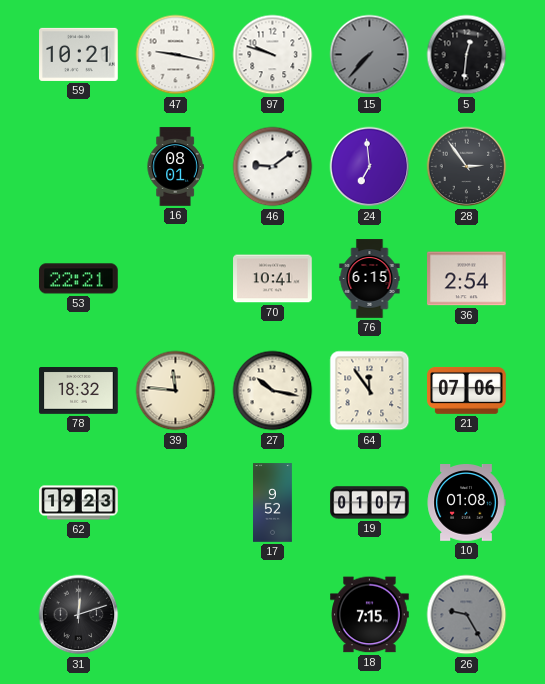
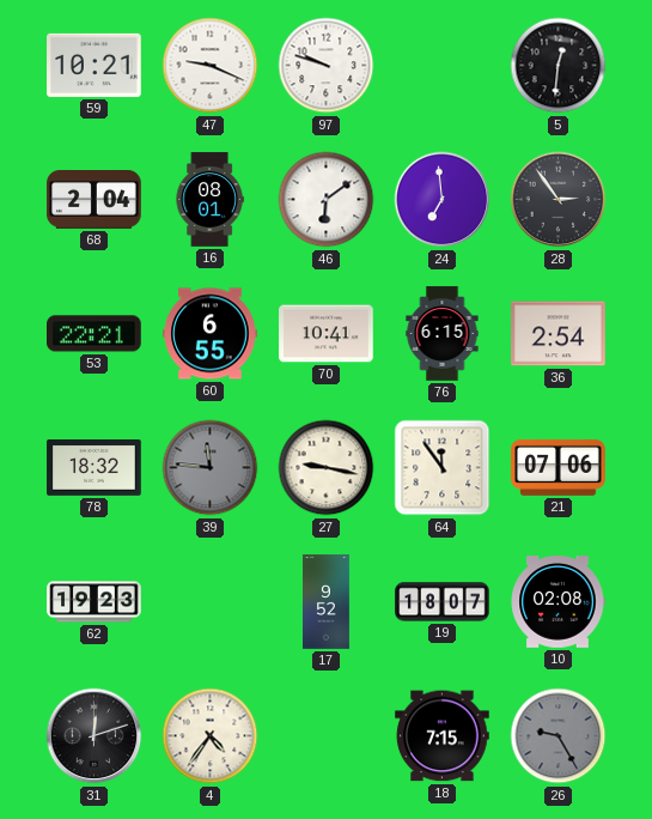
47: 9:17 -> 9:19 (211, 66)
15: 7:37 -> none (370, 55)
68: none -> 2:04 (95, 200)
46: 9:09 -> 6:09 (327, 200)
60: none -> 6:55 (211, 334)
39 dial: cream -> grey (211, 468)
27: 10:17 -> 9:17 (327, 468)
19: 01:07 -> 18:07 (443, 602)
10: 01:08 -> 02:08 (557, 602)
4: none -> 4:36 (211, 736)
